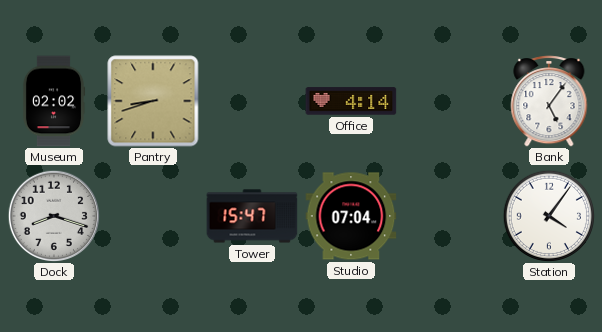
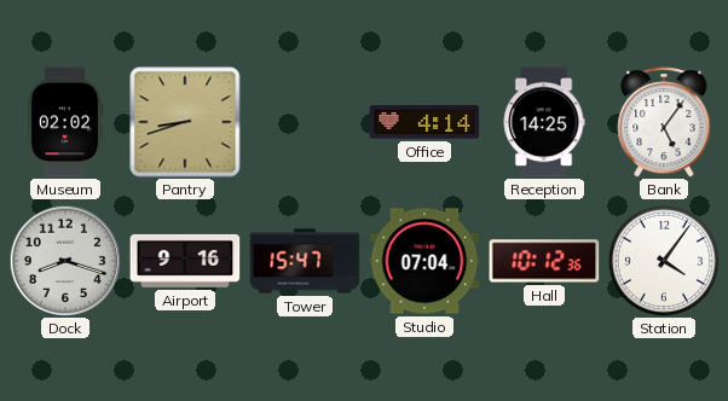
Reception: none -> 14:25 (544, 122)
Airport: none -> 9:16 (185, 261)
Hall: none -> 10:12 (544, 261)
